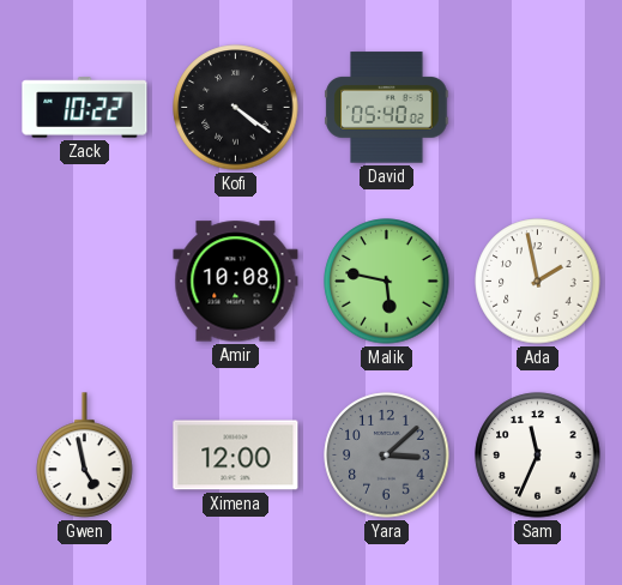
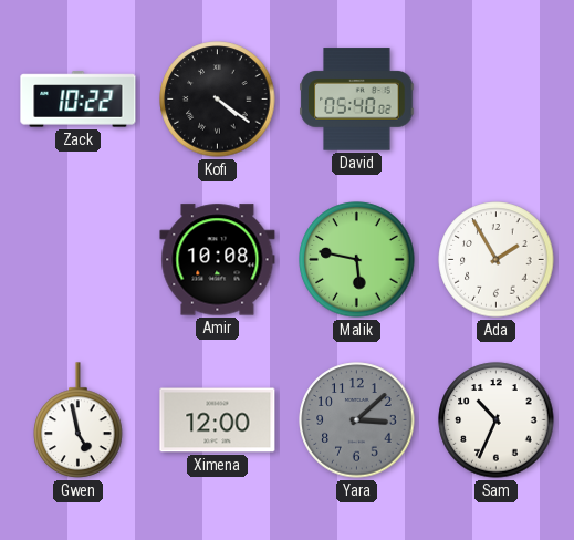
Ada: 1:58 -> 1:55 (497, 260)
Sam: 11:34 -> 10:34 (497, 420)
